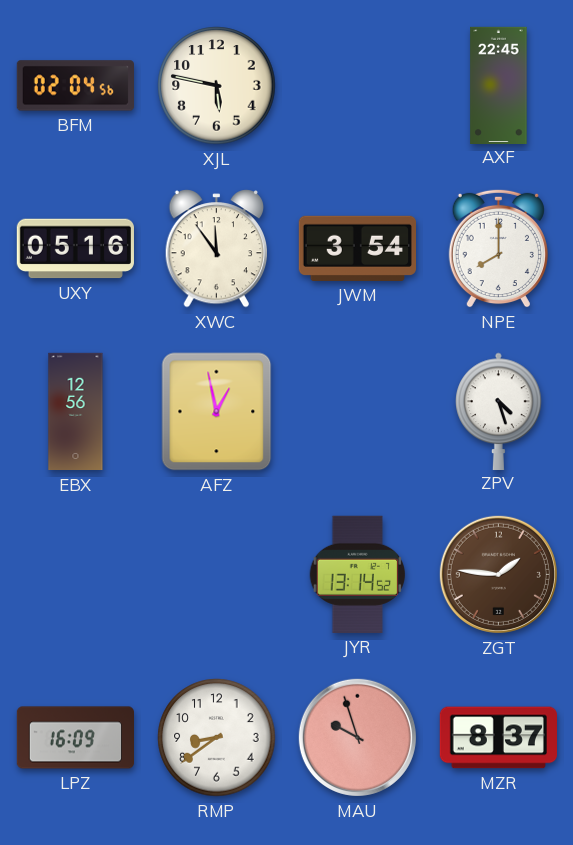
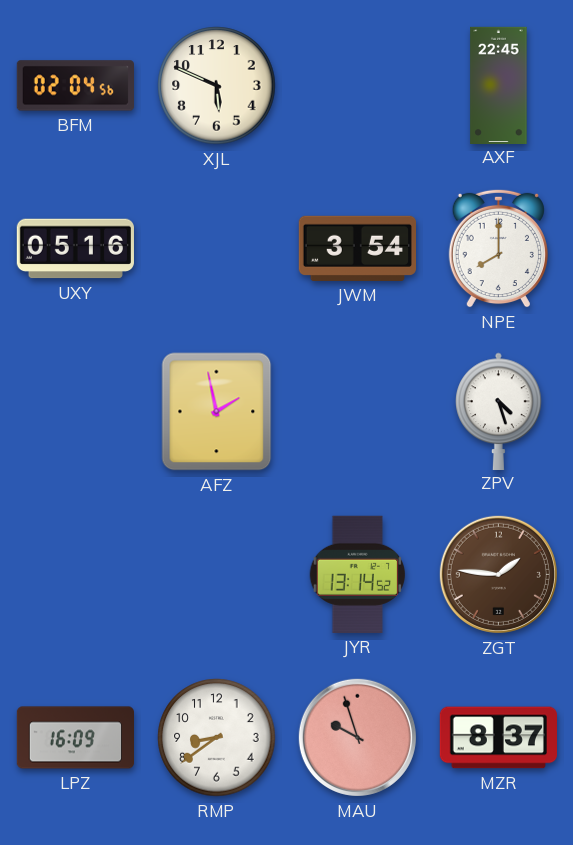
XJL: 5:47 -> 5:49 (217, 86)
XWC: 11:54 -> none (217, 249)
EBX: 12:56 -> none (76, 412)
AFZ: 12:58 -> 1:58 (217, 412)
